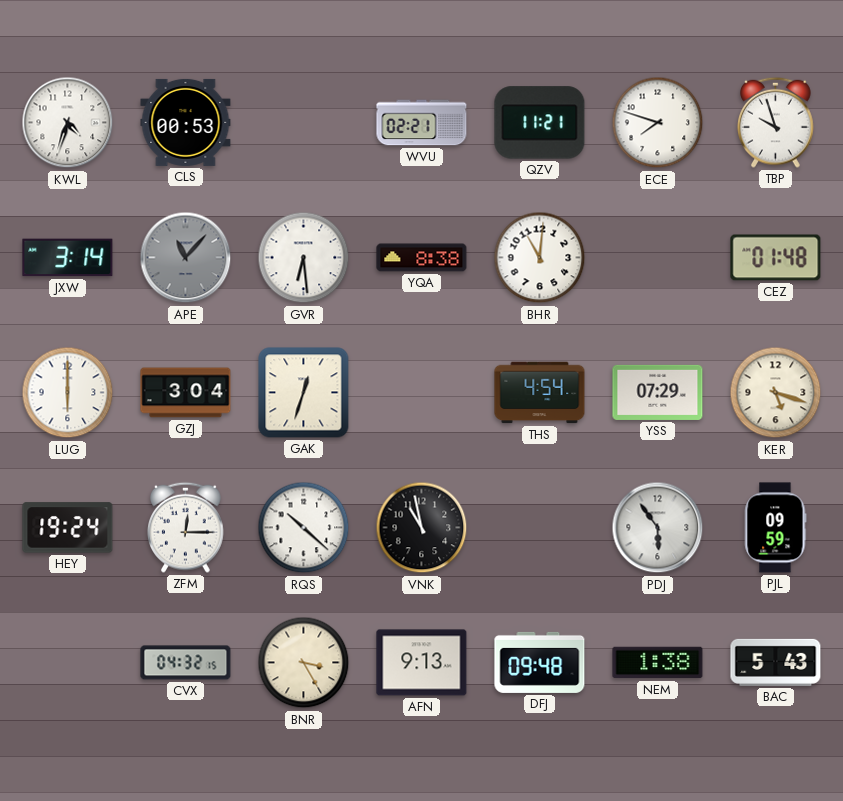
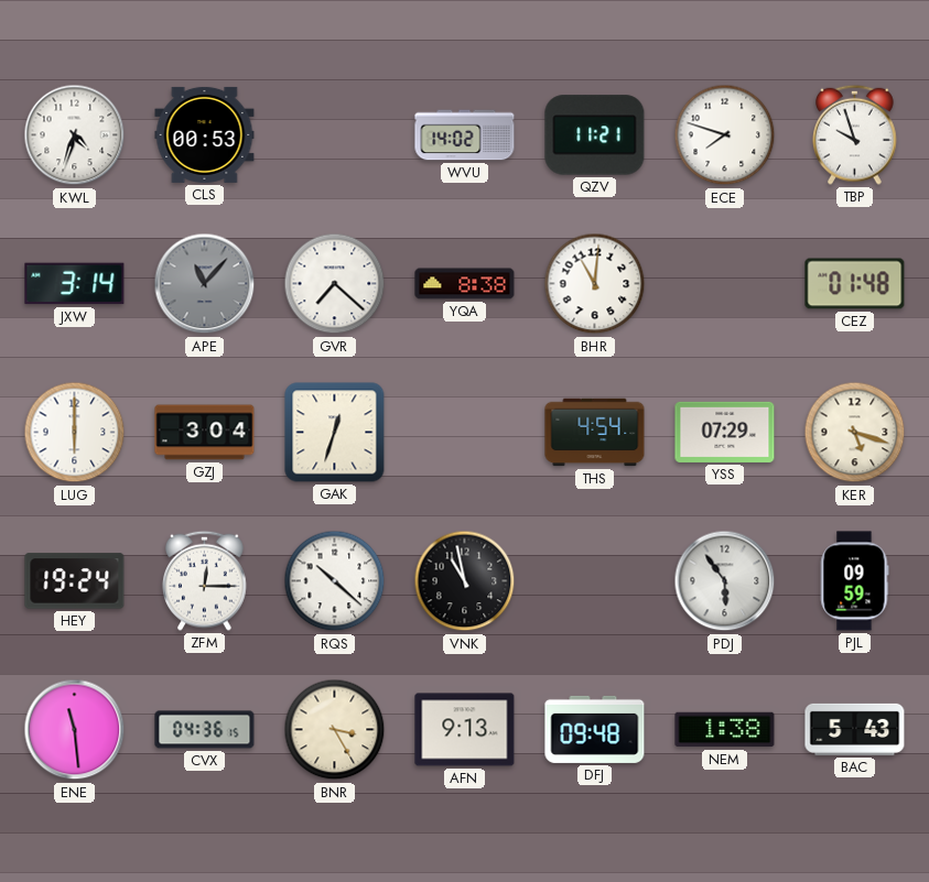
WVU: 02:21 -> 14:02 (465, 135)
GVR: 6:29 -> 7:22 (335, 284)
ENE: none -> 11:29 (75, 730)
CVX: 04:32 -> 04:36 (205, 730)
